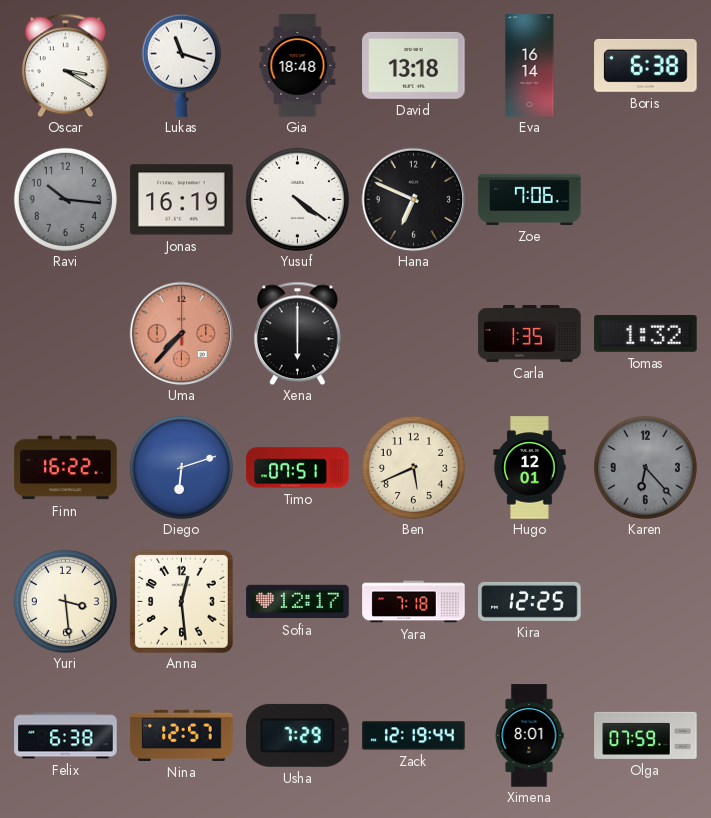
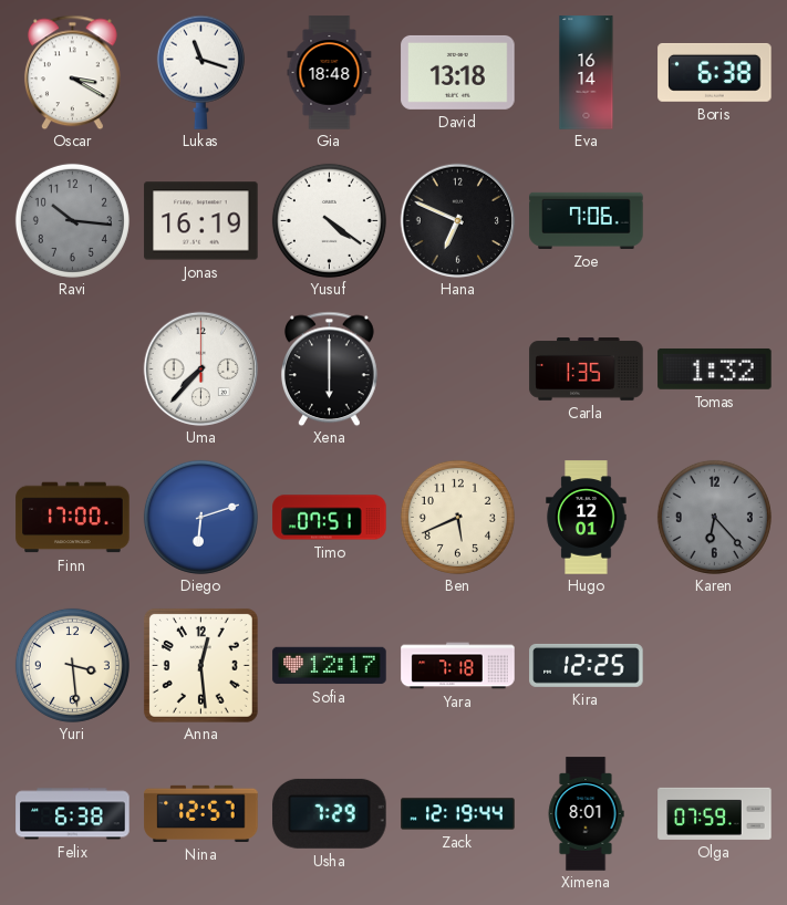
Uma dial: salmon -> white (200, 368)
Finn: 16:22 -> 17:00 (73, 518)
